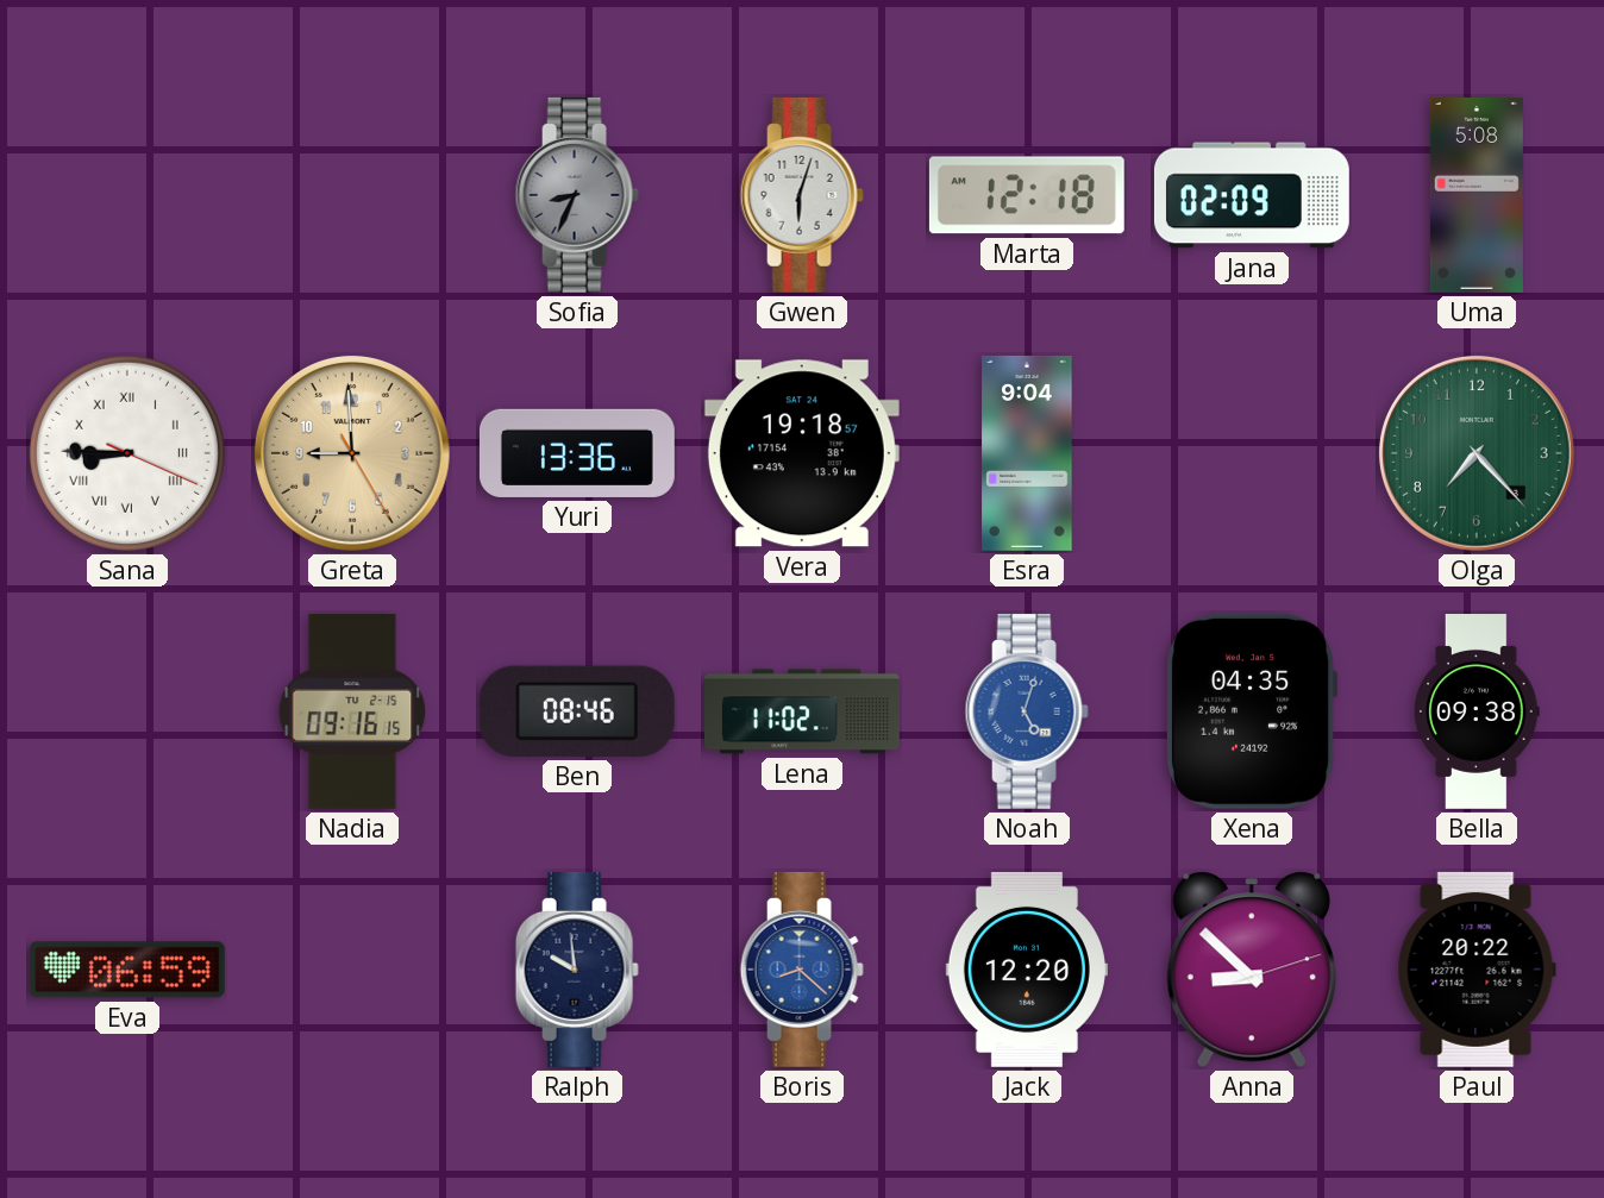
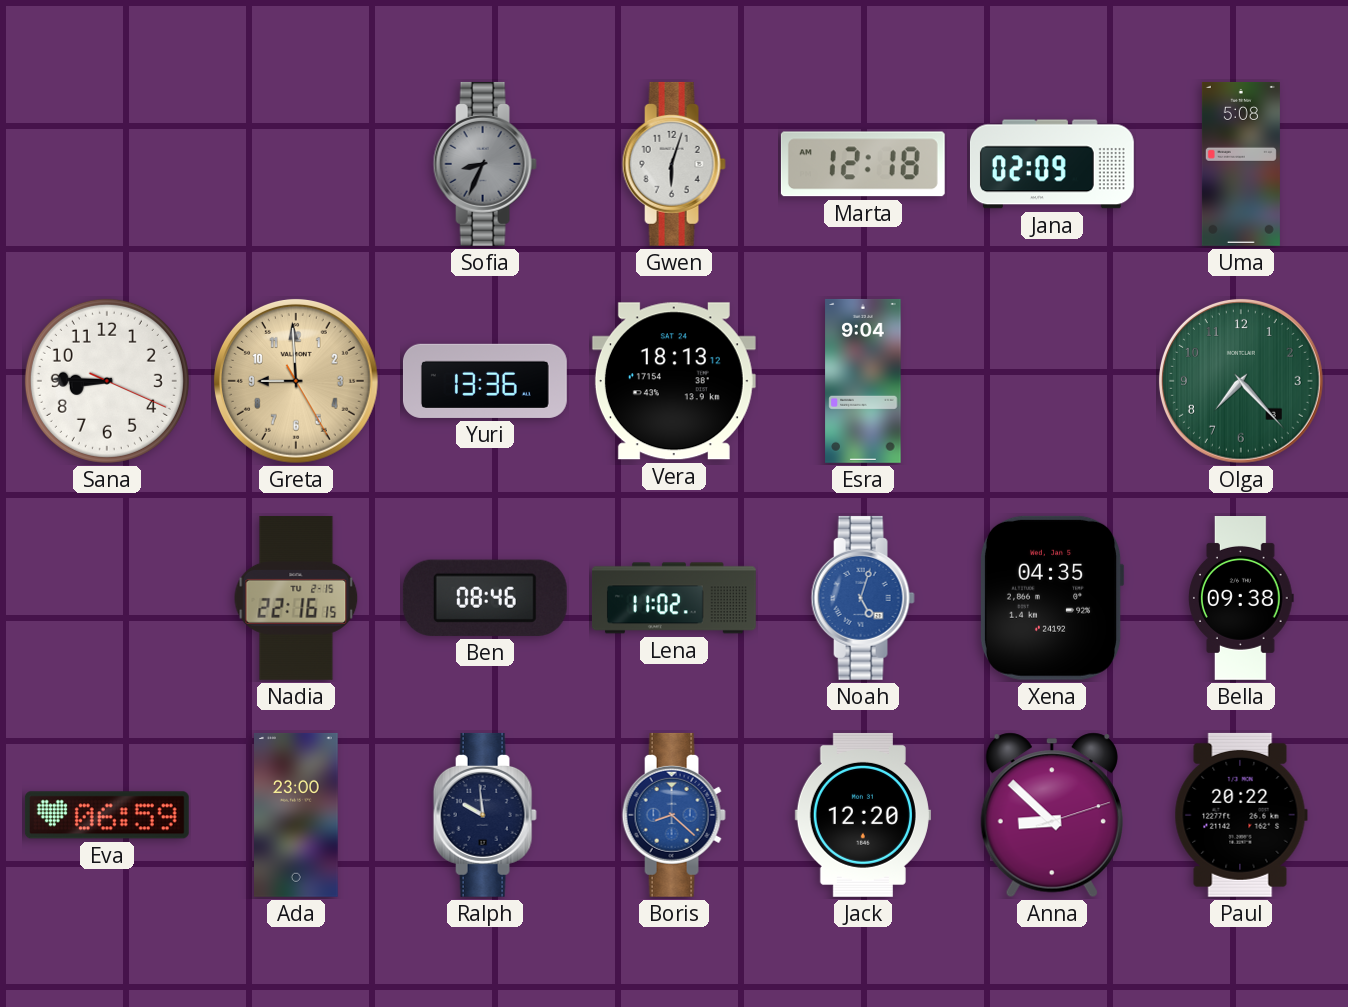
Sana numerals: Roman -> Arabic (107, 381)
Vera: 19:18 -> 18:13 (674, 381)
Nadia: 09:16 -> 22:16 (296, 598)
Ada: none -> 23:00 (297, 815)
